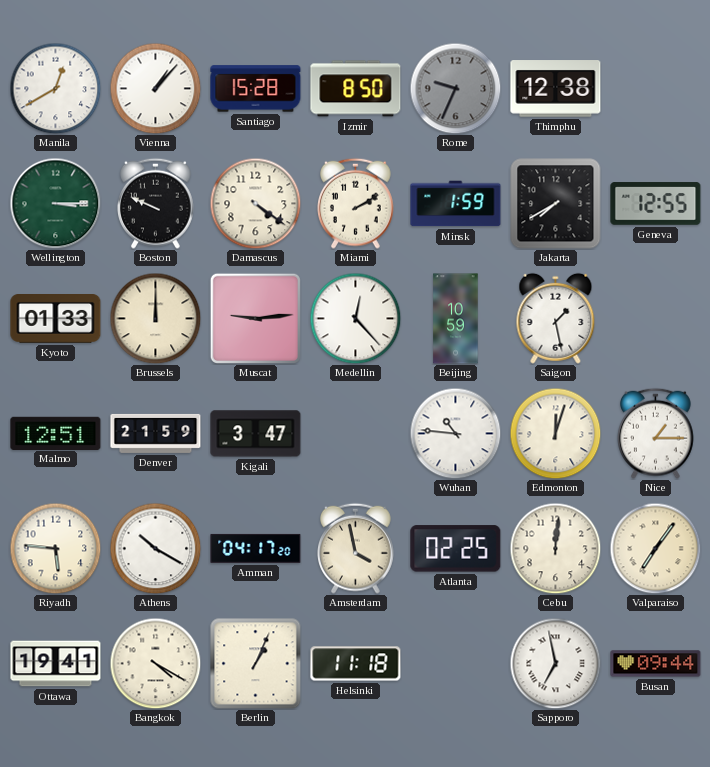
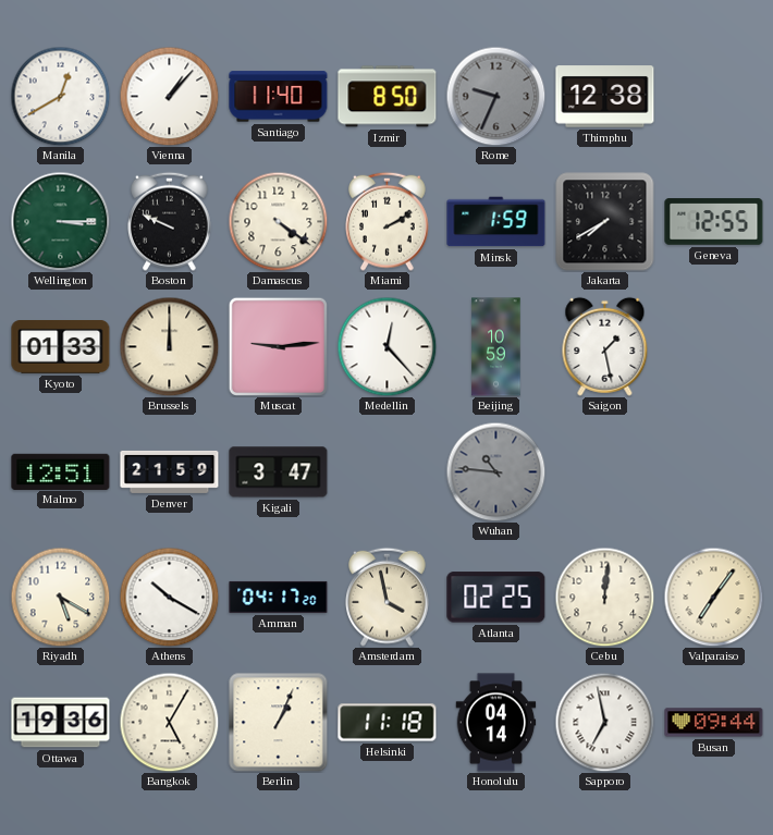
Santiago: 15:28 -> 11:40 (279, 97)
Wuhan dial: white -> grey (495, 471)
Edmonton: 12:03 -> none (555, 433)
Nice: 1:15 -> none (656, 433)
Riyadh: 5:46 -> 5:20 (60, 597)
Ottawa: 19:41 -> 19:36 (61, 723)
Bangkok: 4:20 -> 5:05 (169, 722)
Honolulu: none -> 04:14 (496, 723)
